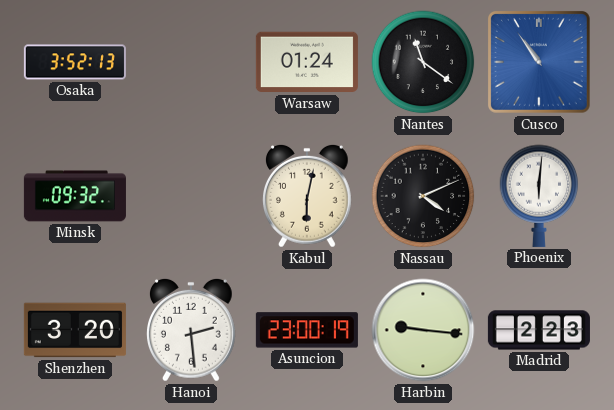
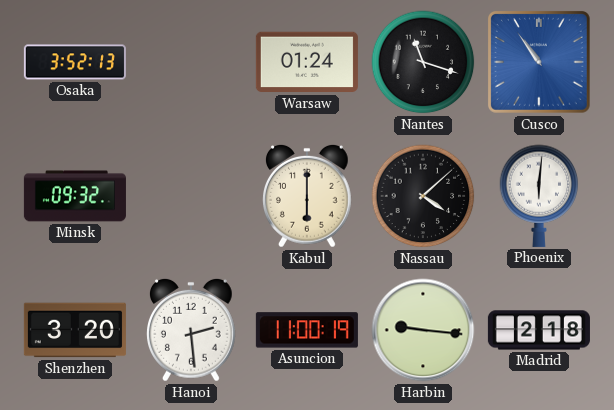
Nantes: 11:21 -> 11:18 (423, 62)
Kabul: 6:02 -> 6:00 (308, 196)
Nassau: 4:11 -> 4:08 (423, 196)
Asuncion: 23:00 -> 11:00 (307, 330)
Madrid: 2:23 -> 2:18 (539, 330)
